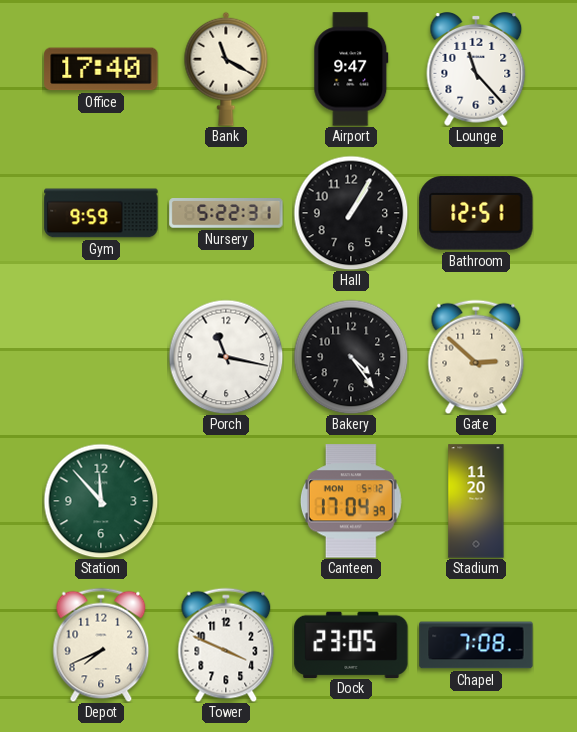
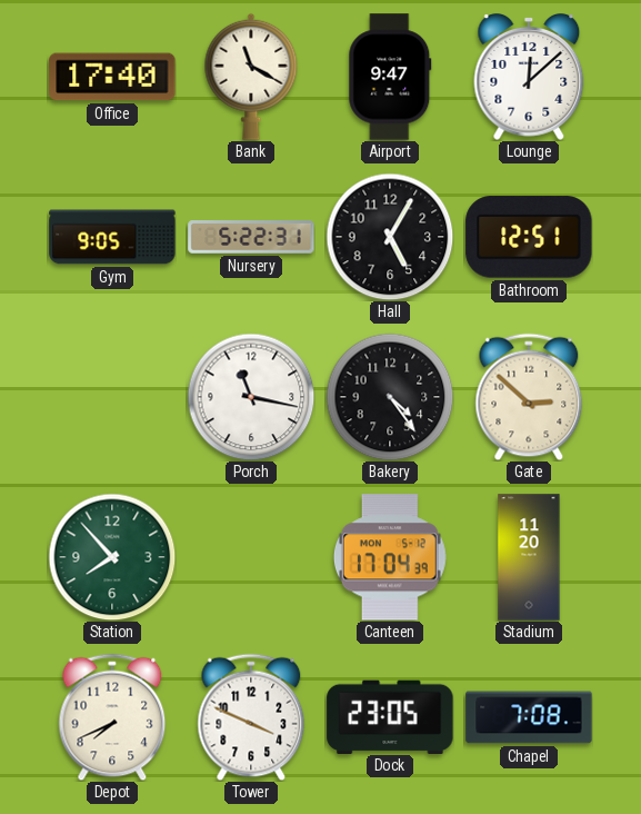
Lounge: 11:23 -> 12:08 (529, 78)
Gym: 9:59 -> 9:05 (112, 237)
Hall: 1:05 -> 5:05 (390, 237)
Station: 11:53 -> 7:53 (112, 557)
